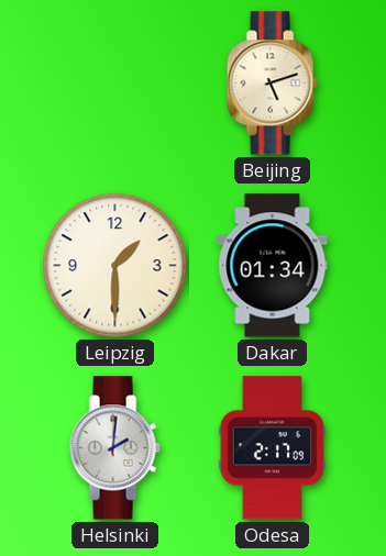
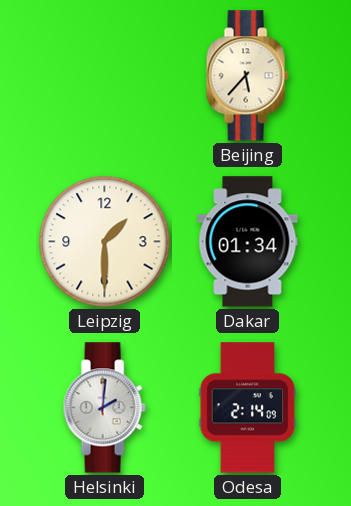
Beijing: 5:12 -> 5:37 (247, 76)
Odesa: 2:17 -> 2:14 (248, 408)
